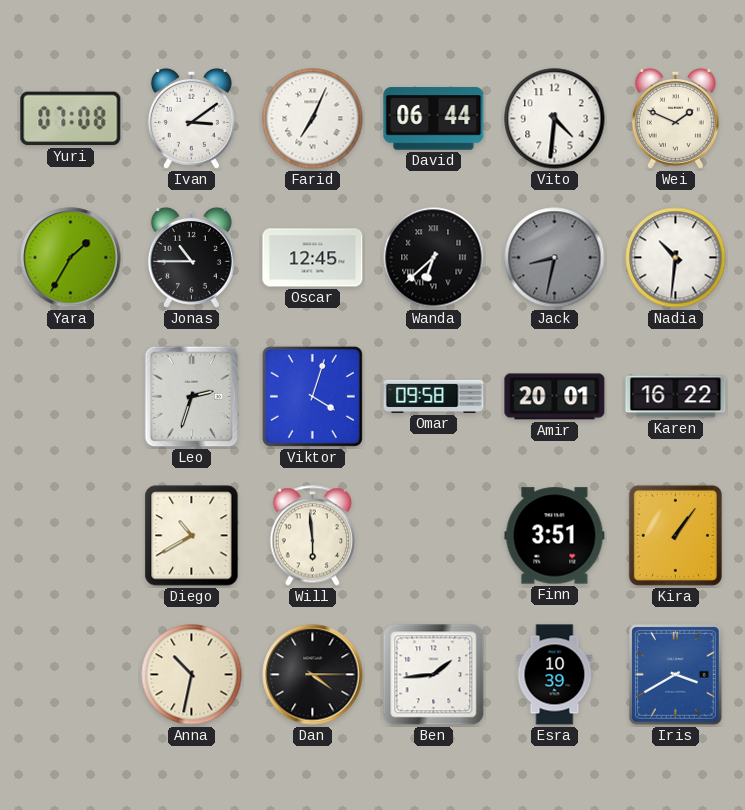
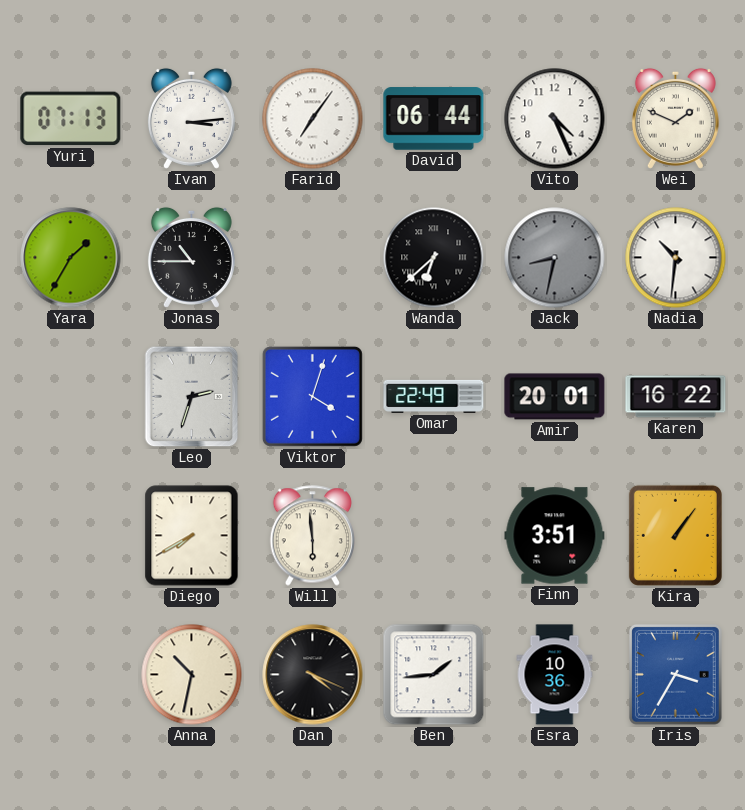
Yuri: 07:08 -> 07:13 (71, 119)
Ivan: 3:09 -> 3:14 (191, 118)
Farid: 7:04 -> 7:06 (313, 119)
Vito: 4:31 -> 4:26 (555, 119)
Oscar: 12:45 -> none (313, 258)
Omar: 09:58 -> 22:49 (434, 396)
Diego: 10:40 -> 7:40 (192, 536)
Dan: 4:15 -> 4:19 (313, 675)
Esra: 10:39 -> 10:36 (555, 675)
Iris: 3:40 -> 3:35 (675, 675)
